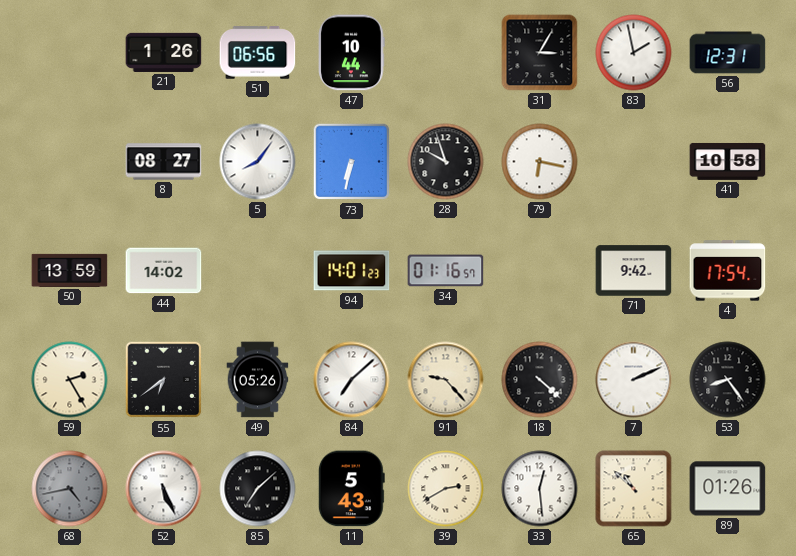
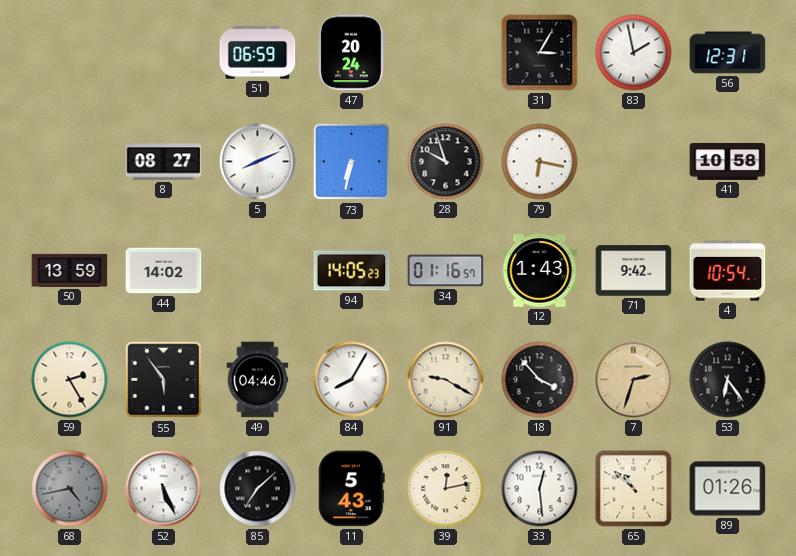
21: 1:26 -> none (164, 52)
51: 06:56 -> 06:59 (258, 53)
47: 10:44 -> 20:24 (352, 53)
5: 8:06 -> 8:11 (258, 162)
94: 14:01 -> 14:05 (352, 271)
12: none -> 1:43 (540, 271)
4: 17:54 -> 10:54 (728, 271)
55: 6:39 -> 5:54 (164, 380)
49: 05:26 -> 04:46 (258, 380)
84: 7:08 -> 8:05 (352, 380)
91: 9:23 -> 9:20 (446, 380)
18: 4:22 -> 3:53 (540, 380)
7: 2:11 -> 2:33 (634, 380)
7 dial: white -> champagne (634, 380)
53: 8:24 -> 6:24 (728, 380)
39: 2:40 -> 12:13 (446, 489)
